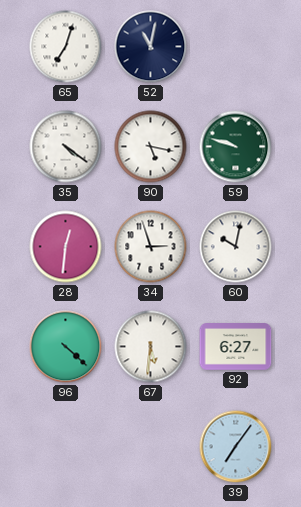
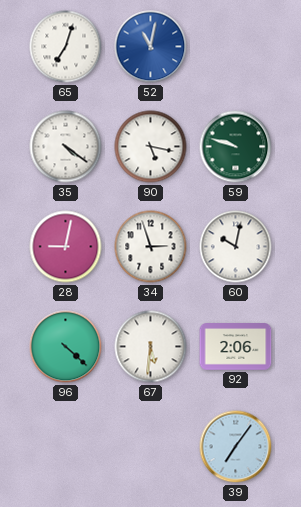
52 dial: navy -> blue (151, 47)
28: 12:31 -> 9:02 (66, 247)
92: 6:27 -> 2:06 (236, 347)
